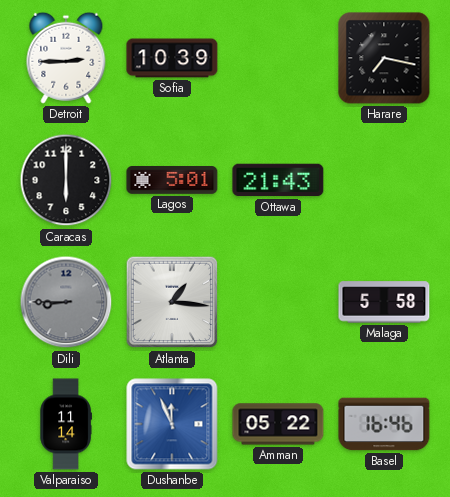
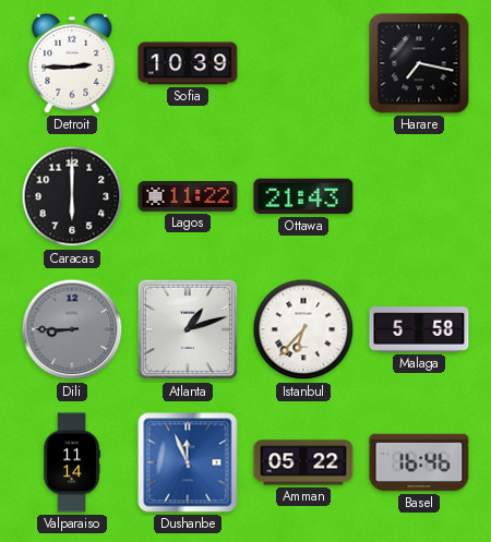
Lagos: 5:01 -> 11:22 (188, 196)
Atlanta: 1:16 -> 1:12 (188, 329)
Istanbul: none -> 6:37 (303, 329)
